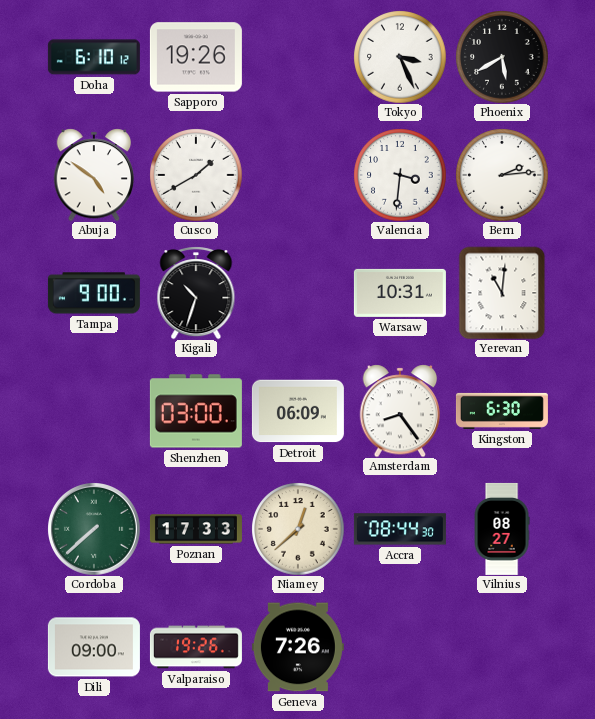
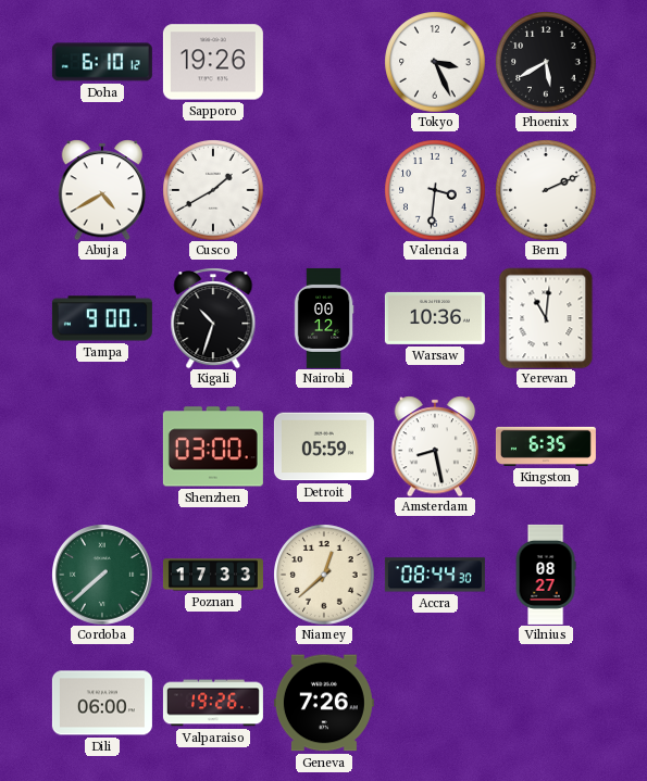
Abuja: 4:51 -> 4:40 (102, 190)
Bern: 2:14 -> 2:11 (546, 190)
Nairobi: none -> 00:12 (324, 318)
Warsaw: 10:31 -> 10:36 (435, 318)
Detroit: 06:09 -> 05:59 (324, 446)
Amsterdam: 8:24 -> 8:28 (435, 446)
Kingston: 6:30 -> 6:35 (546, 446)
Dili: 09:00 -> 06:00 (102, 703)
